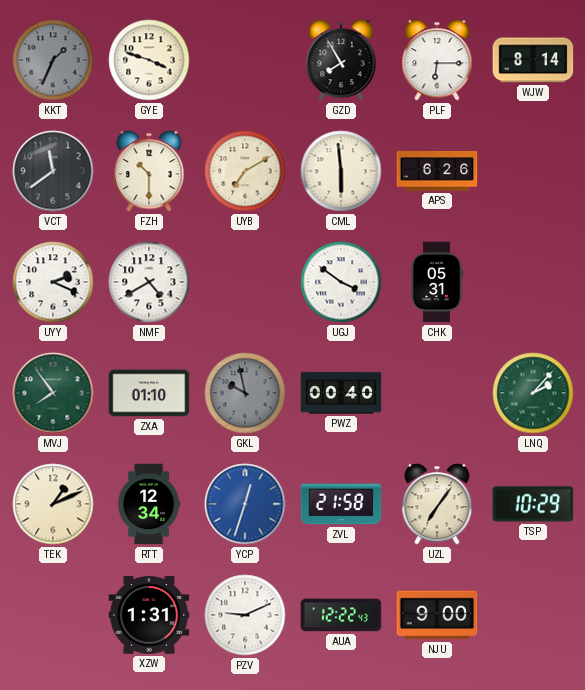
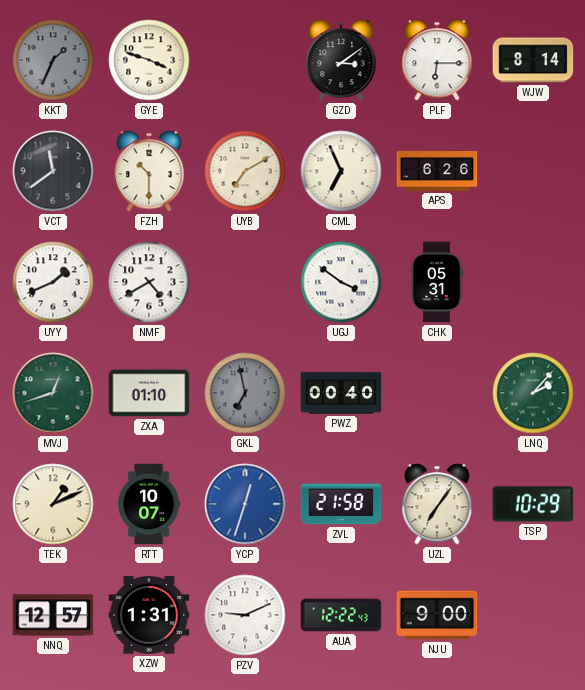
GZD: 7:55 -> 3:09 (341, 60)
CML: 5:59 -> 6:56 (341, 171)
UYY: 2:19 -> 1:41 (53, 282)
MVJ: 7:54 -> 12:42 (53, 393)
GKL: 9:58 -> 6:58 (245, 393)
RTT: 12:34 -> 10:07 (149, 504)
NNQ: none -> 12:57 (53, 615)
